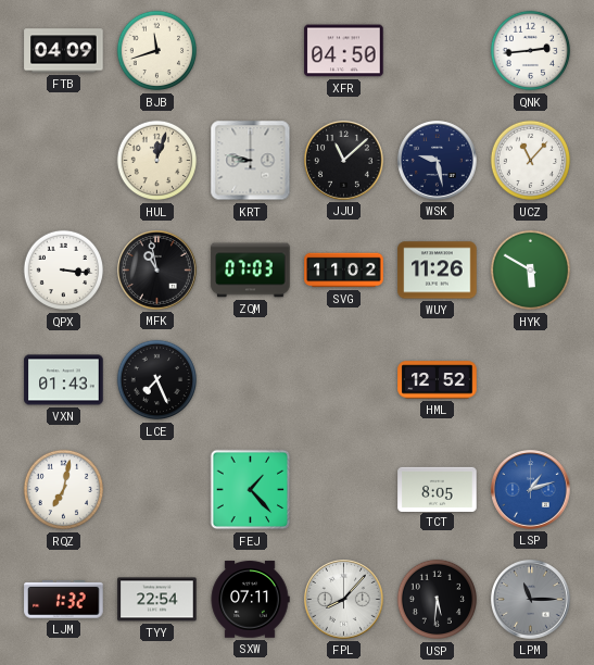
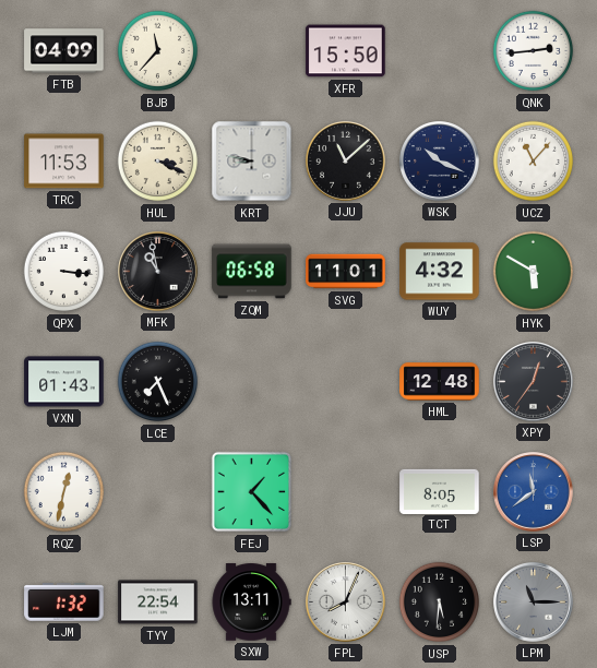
BJB: 11:42 -> 11:37 (158, 51)
XFR: 04:50 -> 15:50 (346, 51)
TRC: none -> 11:53 (64, 162)
HUL: 12:03 -> 3:19 (158, 162)
WSK: 9:28 -> 10:19 (440, 162)
ZQM: 07:03 -> 06:58 (252, 272)
SVG: 11:02 -> 11:01 (346, 272)
WUY: 11:26 -> 4:32 (440, 272)
HML: 12:52 -> 12:48 (440, 382)
XPY: none -> 12:36 (534, 382)
RQZ: 7:02 -> 12:32 (64, 492)
LSP: 1:12 -> 11:39 (534, 492)
SXW: 07:11 -> 13:11 (251, 603)
FPL: 8:07 -> 8:04 (346, 603)
